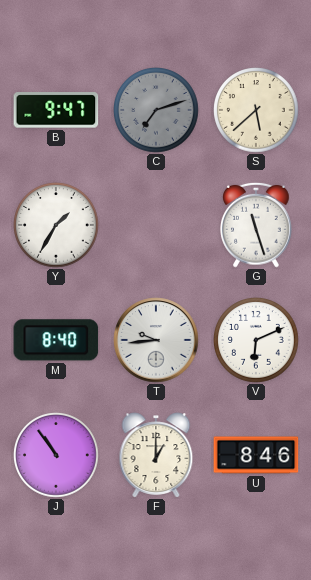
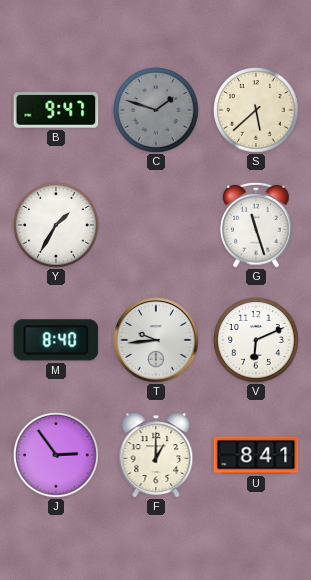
C: 7:12 -> 1:48 (156, 110)
J: 10:54 -> 2:54 (56, 455)
U: 8:46 -> 8:41 (256, 455)
